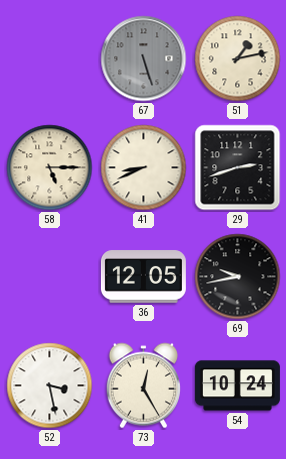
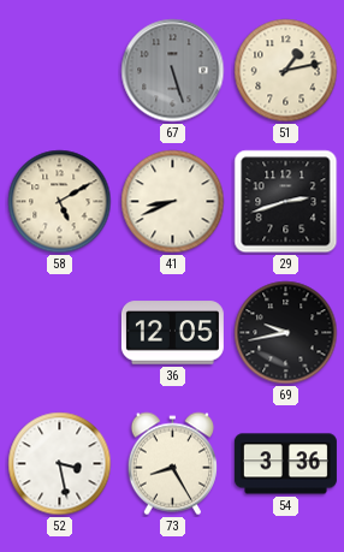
58: 5:15 -> 5:10 (60, 202)
73: 12:25 -> 8:25 (172, 464)
54: 10:24 -> 3:36 (285, 464)
